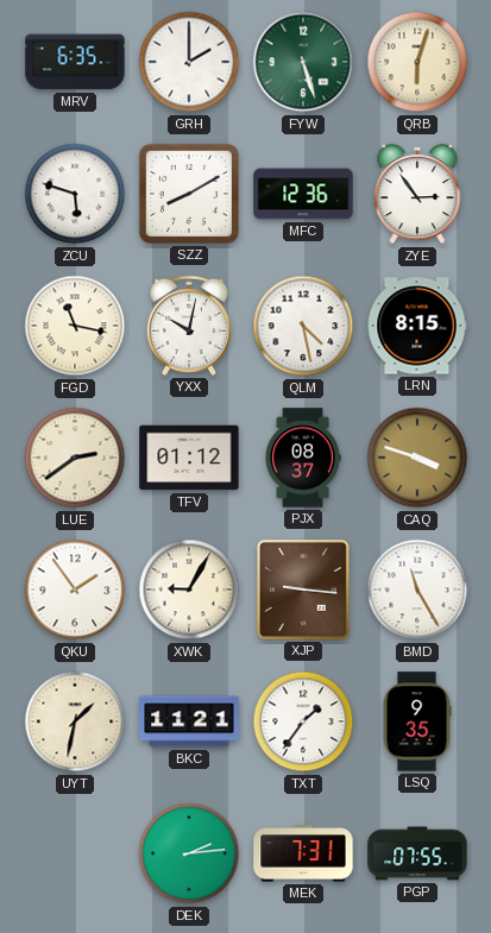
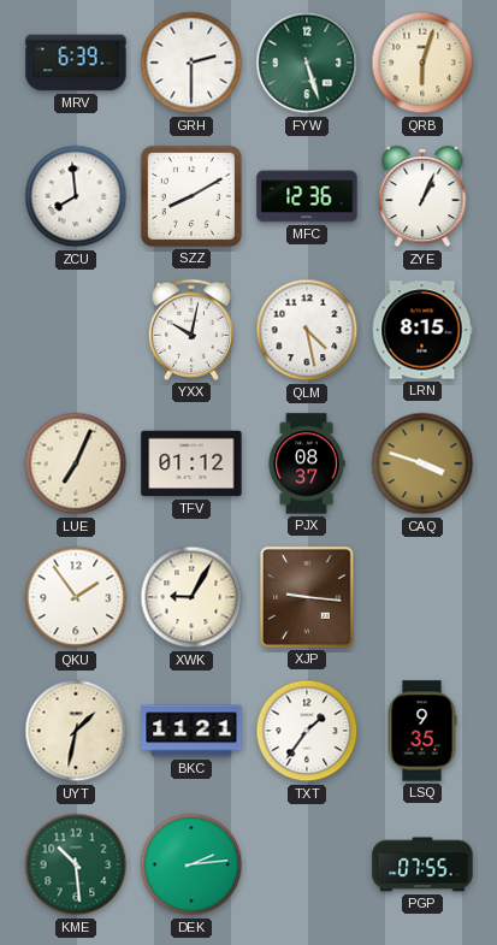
MRV: 6:35 -> 6:39 (76, 63)
GRH: 2:00 -> 2:30 (191, 63)
ZCU: 5:48 -> 7:59 (76, 196)
ZYE: 2:54 -> 1:04 (422, 196)
FGD: 11:17 -> none (75, 326)
LUE: 2:39 -> 7:04 (76, 463)
BMD: 11:25 -> none (417, 590)
KME: none -> 10:29 (76, 864)
MEK: 7:31 -> none (303, 853)
